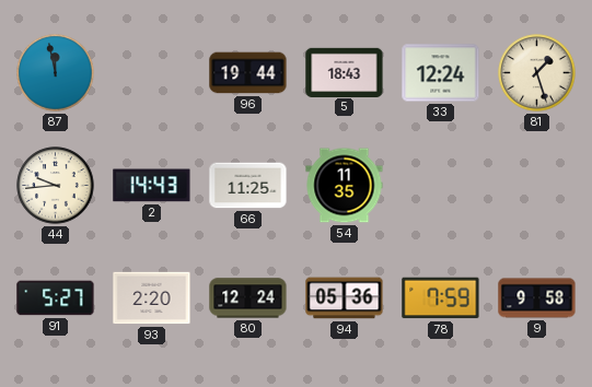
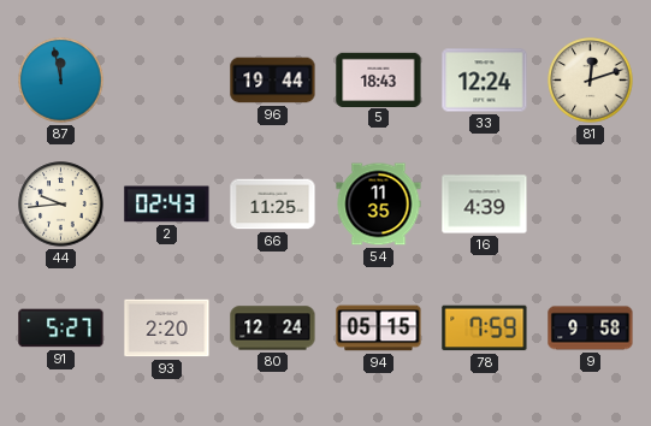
81: 1:27 -> 12:12 (591, 81)
2: 14:43 -> 02:43 (167, 205)
16: none -> 4:39 (485, 205)
94: 05:36 -> 05:15 (379, 329)
